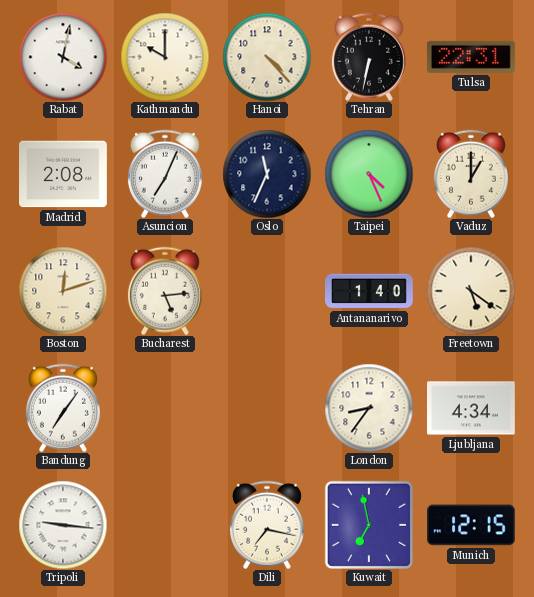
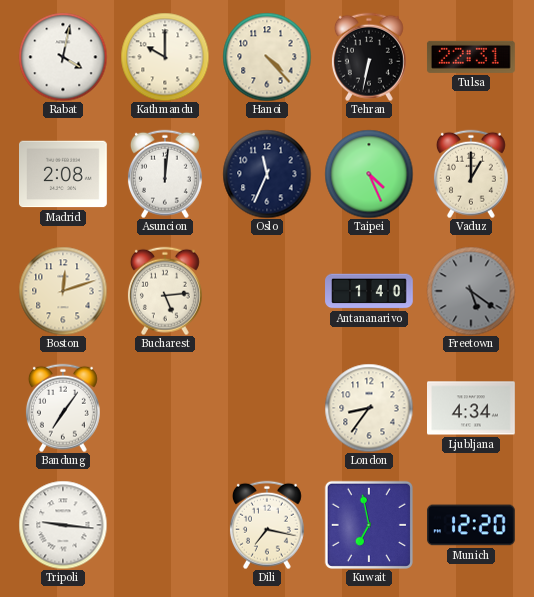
Asuncion: 7:04 -> 12:01 (165, 174)
Freetown dial: cream -> grey (471, 291)
Munich: 12:15 -> 12:20 (472, 525)
